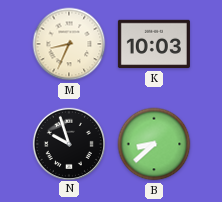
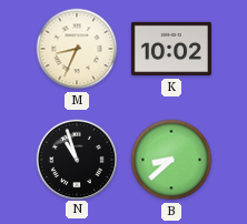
K: 10:03 -> 10:02 (171, 49)
N: 9:57 -> 10:57 (76, 159)
